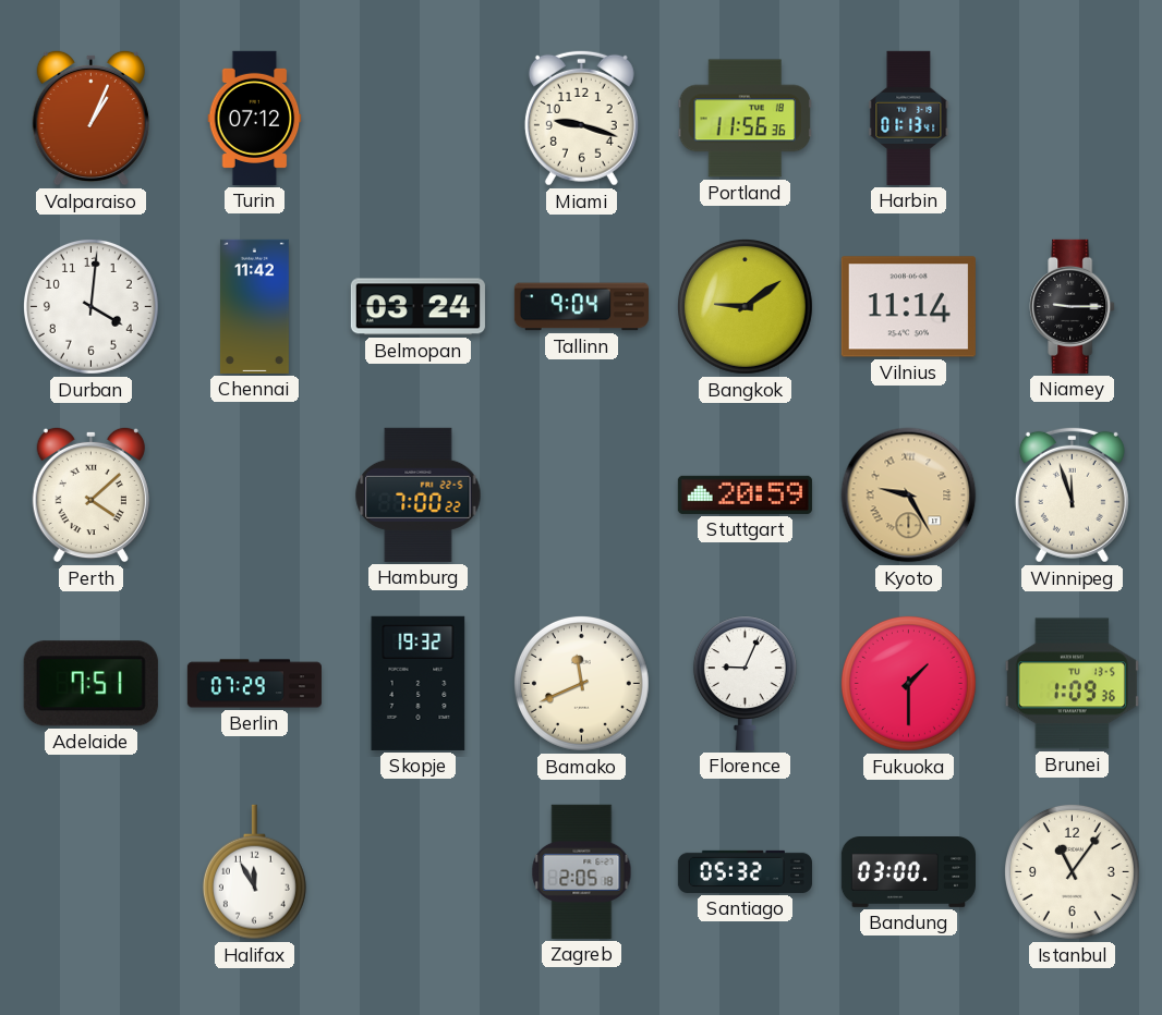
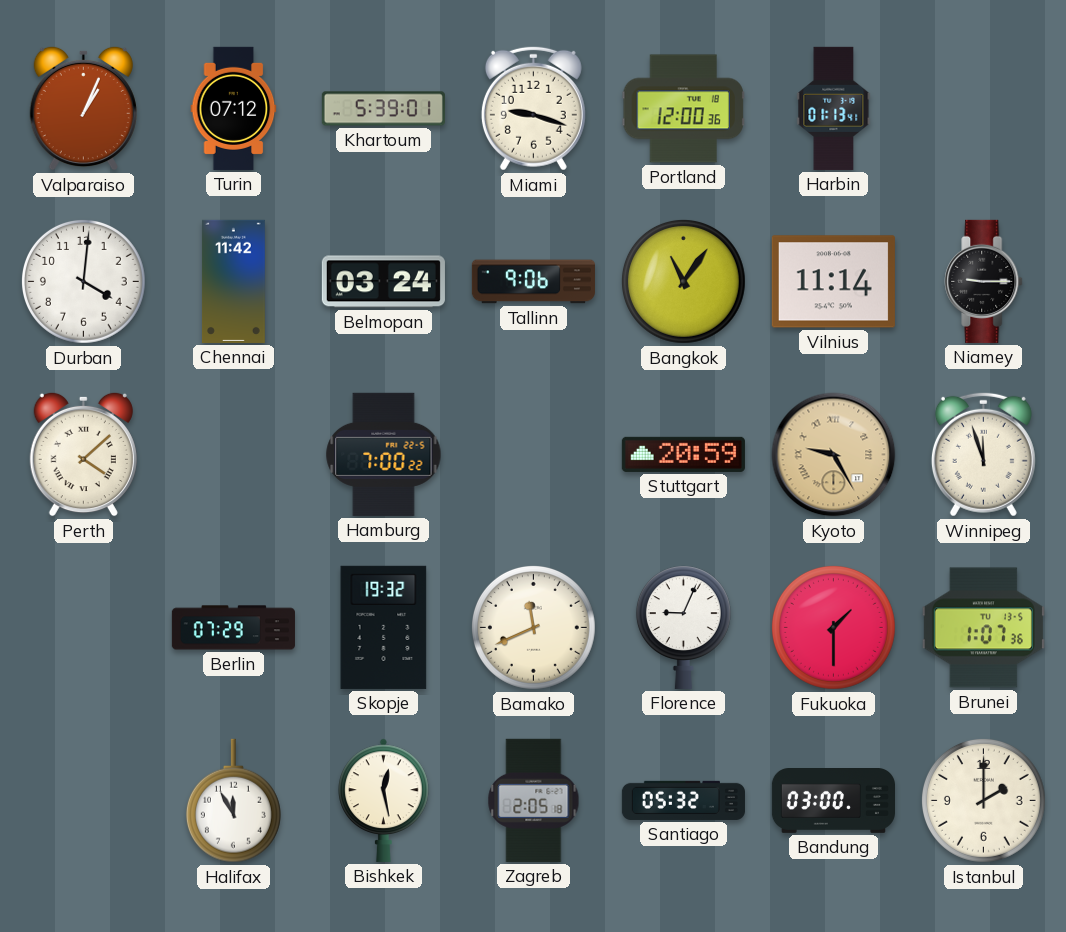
Khartoum: none -> 5:39 (383, 109)
Portland: 11:56 -> 12:00 (683, 109)
Tallinn: 9:04 -> 9:06 (533, 282)
Bangkok: 9:09 -> 11:06 (683, 281)
Adelaide: 7:51 -> none (90, 684)
Brunei: 1:09 -> 1:07 (983, 628)
Bishkek: none -> 12:28 (384, 800)
Istanbul: 11:06 -> 2:00 (983, 800)
